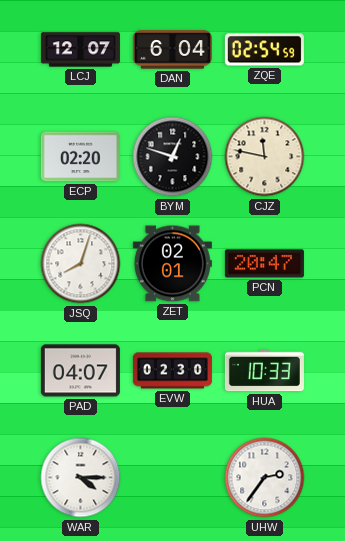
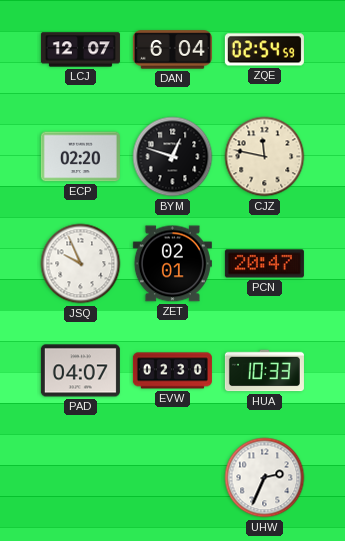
JSQ: 8:03 -> 9:56 (81, 264)
WAR: 4:15 -> none (81, 478)
UHW: 2:36 -> 2:34 (265, 478)
